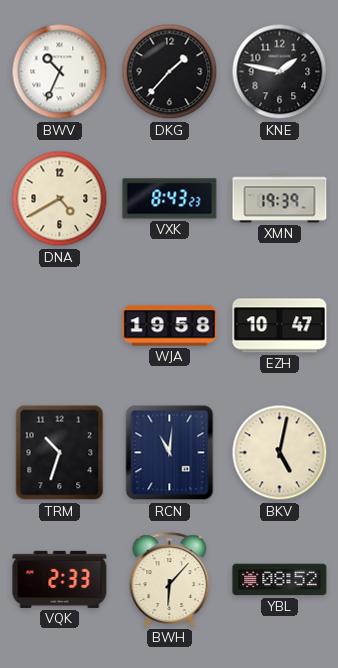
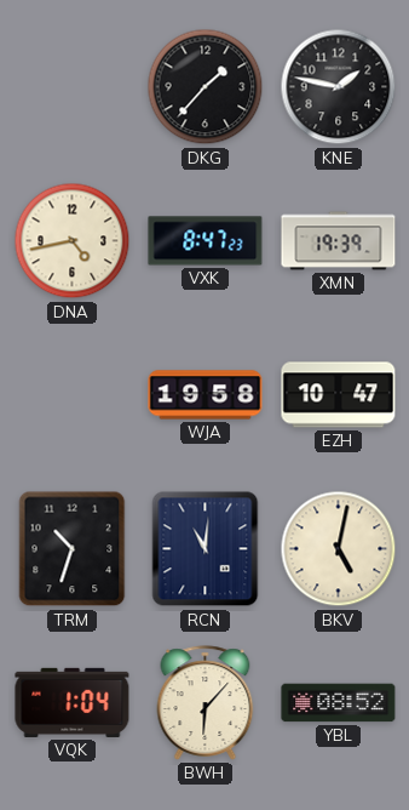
BWV: 10:34 -> none (60, 72)
DNA: 4:40 -> 4:43 (73, 241)
VXK: 8:43 -> 8:47 (206, 241)
VQK: 2:33 -> 1:04 (73, 702)
